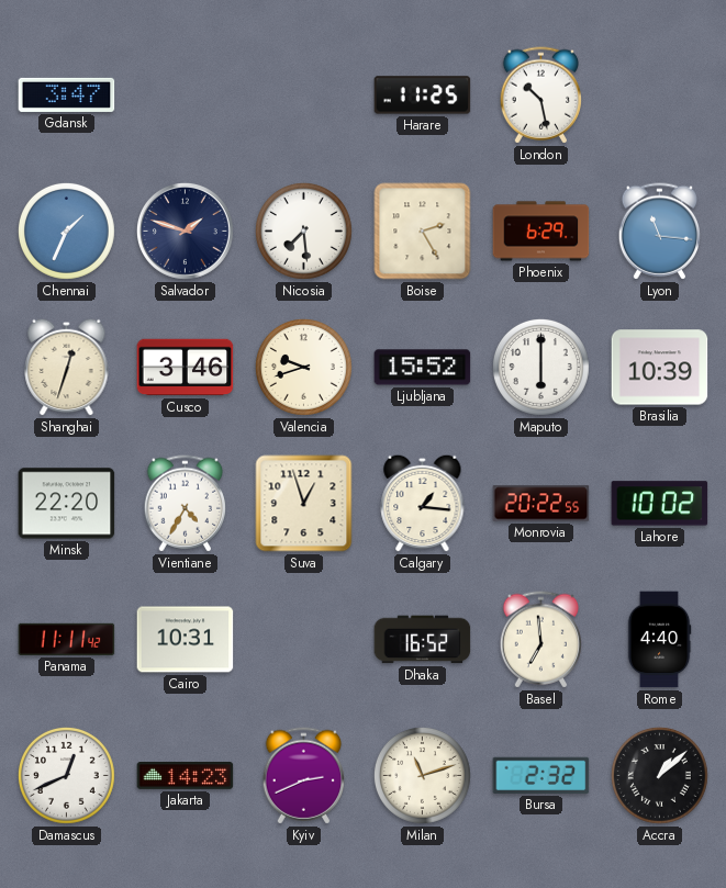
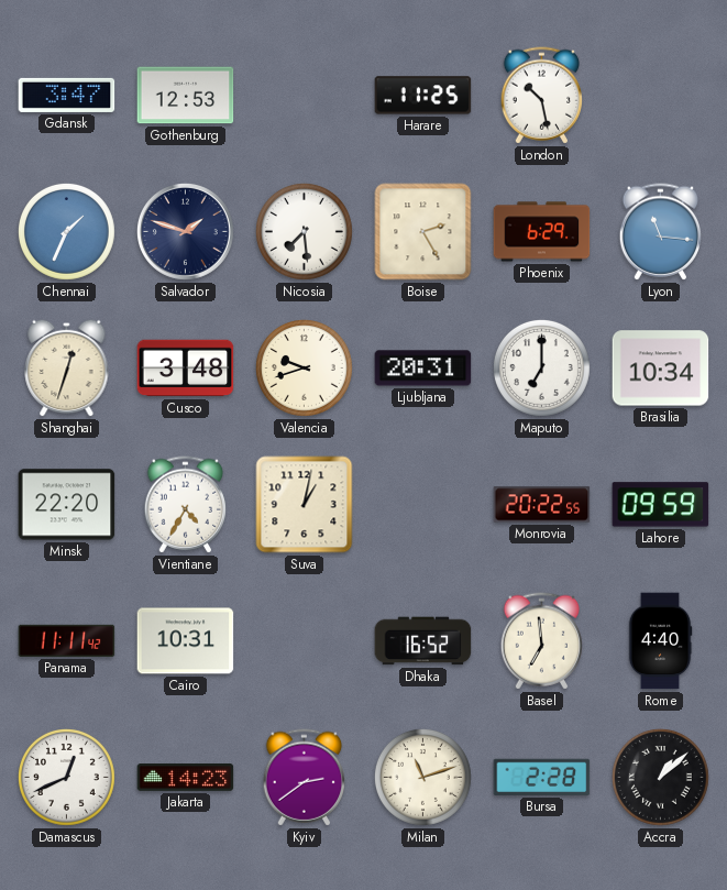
Gothenburg: none -> 12:53 (186, 96)
Cusco: 3:46 -> 3:48 (186, 369)
Ljubljana: 15:52 -> 20:31 (423, 369)
Maputo: 6:00 -> 7:00 (541, 367)
Brasilia: 10:39 -> 10:34 (661, 369)
Suva: 12:57 -> 1:02 (305, 505)
Calgary: 1:16 -> none (423, 503)
Lahore: 10:02 -> 09:59 (661, 505)
Kyiv: 2:41 -> 2:39 (305, 778)
Bursa: 2:32 -> 2:28 (542, 777)
